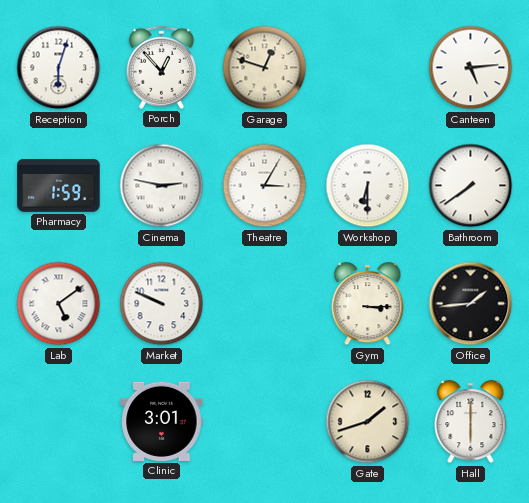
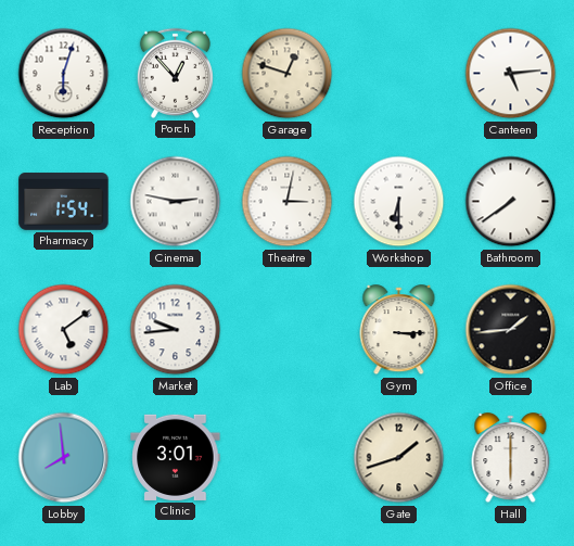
Pharmacy: 1:59 -> 1:54 (64, 202)
Theatre: 3:05 -> 3:02 (288, 202)
Market: 9:49 -> 9:44 (176, 330)
Lobby: none -> 7:59 (64, 458)
